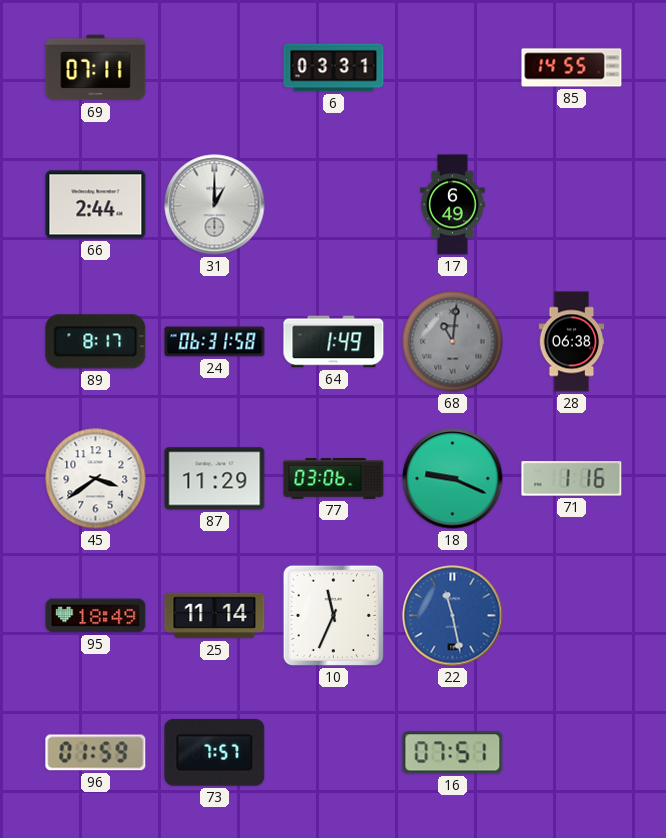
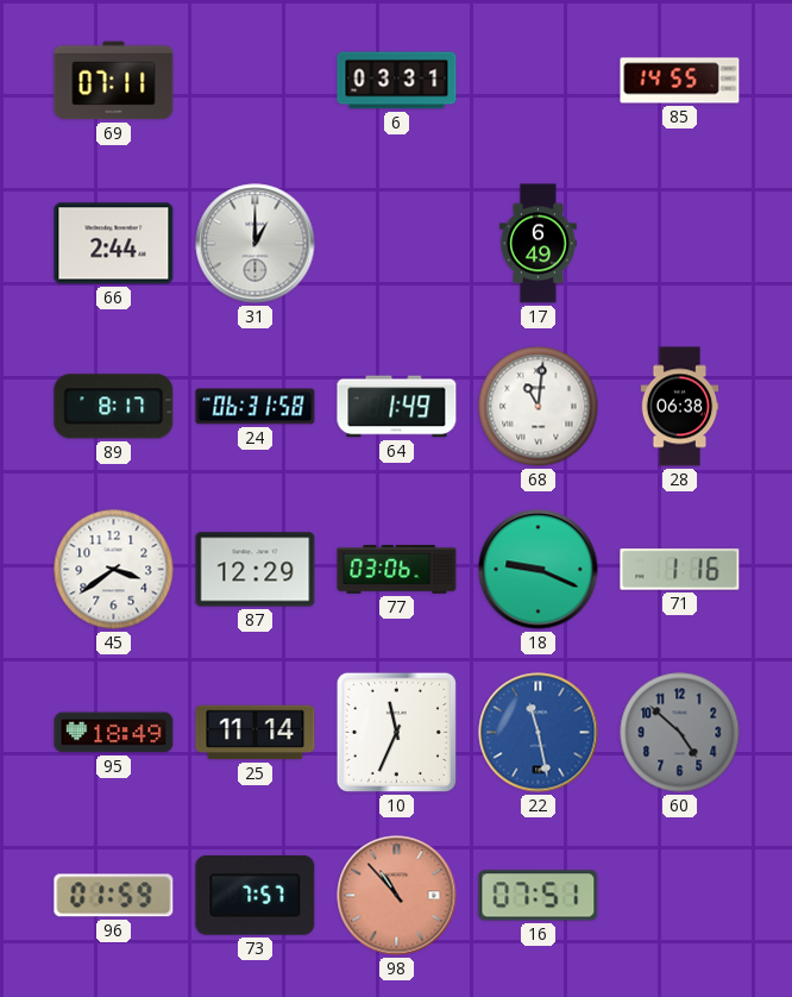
68 dial: grey -> white (539, 407)
87: 11:29 -> 12:29 (256, 570)
60: none -> 4:52 (680, 733)
98: none -> 10:53 (397, 896)
